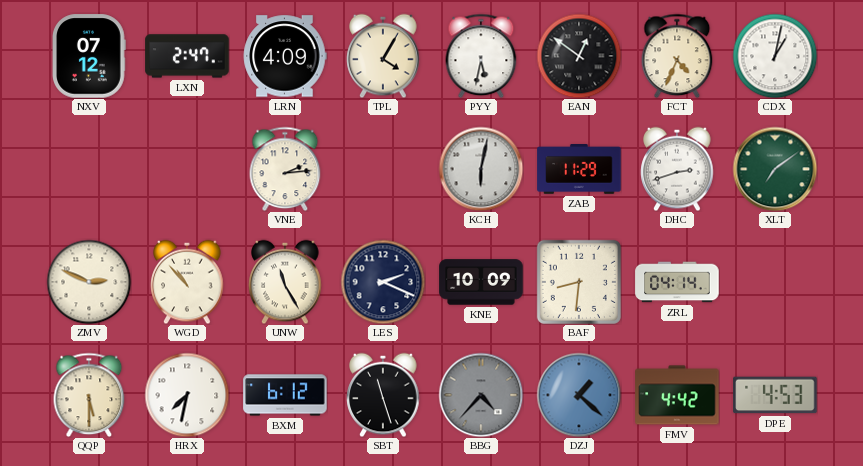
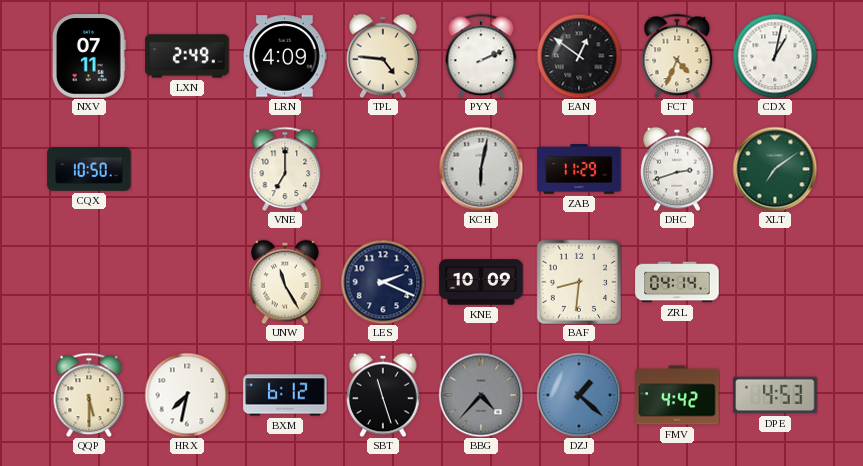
NXV: 07:12 -> 07:11 (90, 56)
LXN: 2:47 -> 2:49 (187, 56)
TPL: 4:05 -> 4:46 (383, 56)
PYY: 5:32 -> 2:11 (481, 56)
CQX: none -> 10:50 (89, 169)
VNE: 2:14 -> 7:00 (285, 169)
ZMV: 2:49 -> none (89, 282)
WGD: 10:53 -> none (187, 282)
